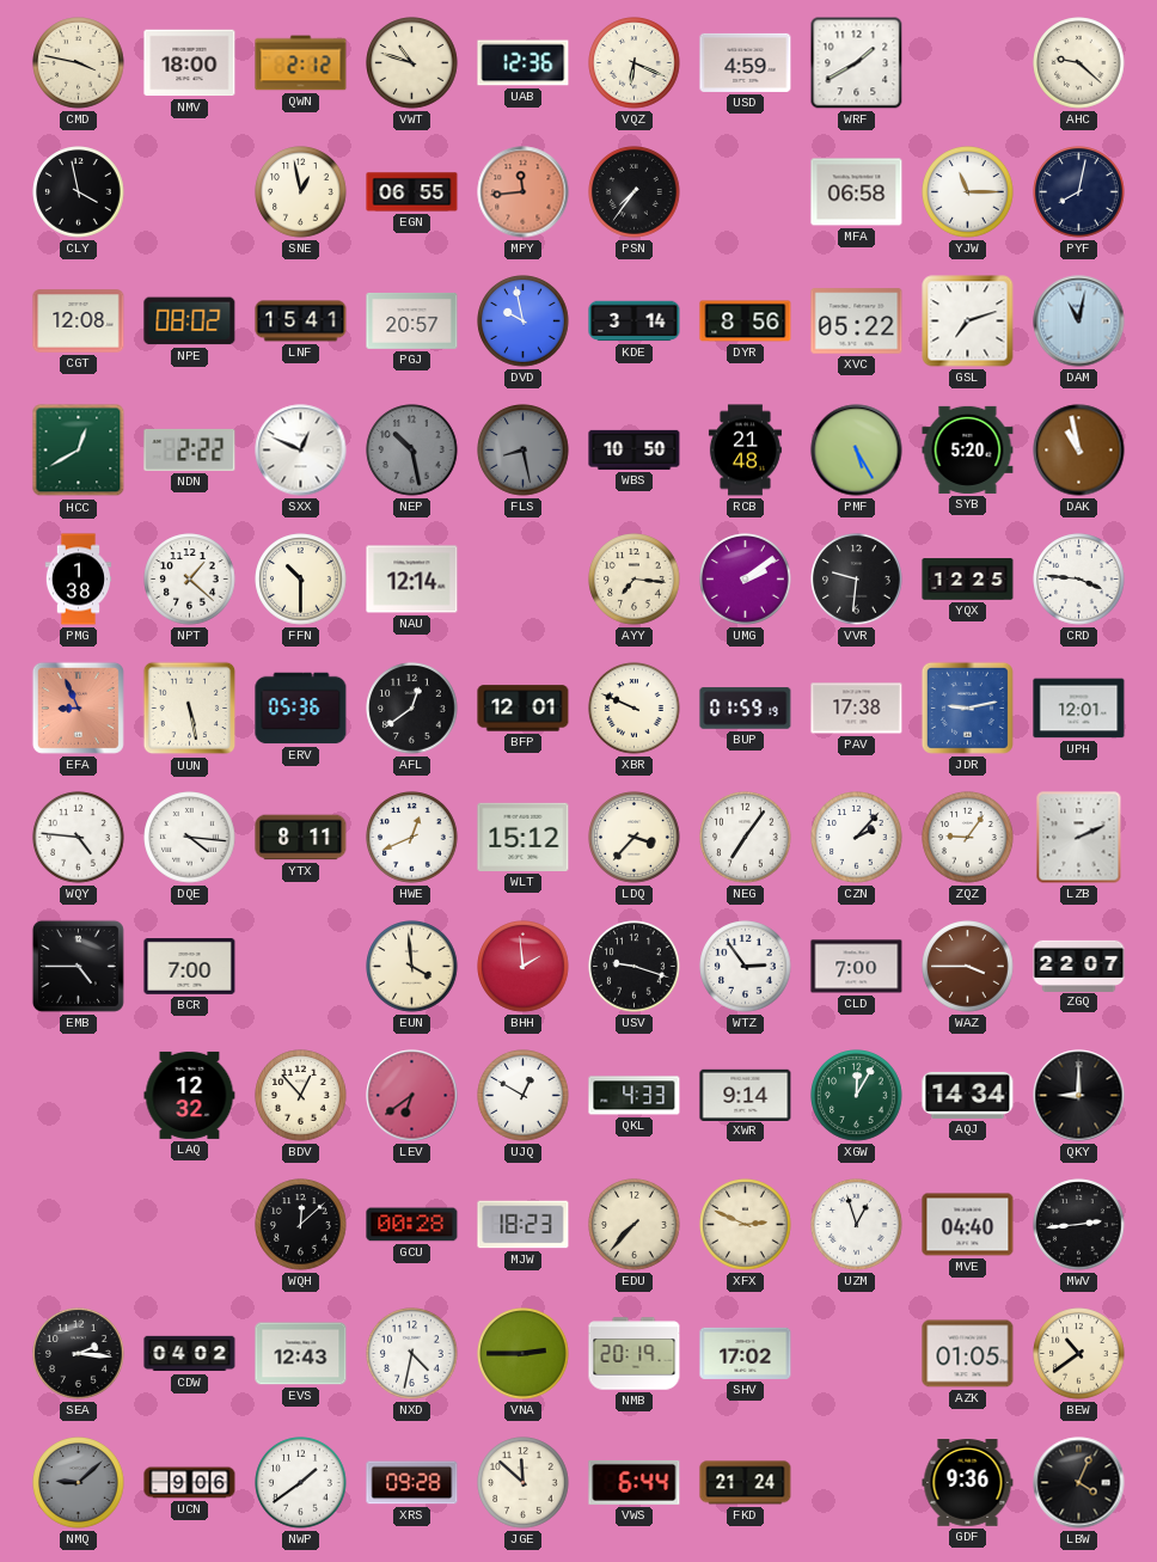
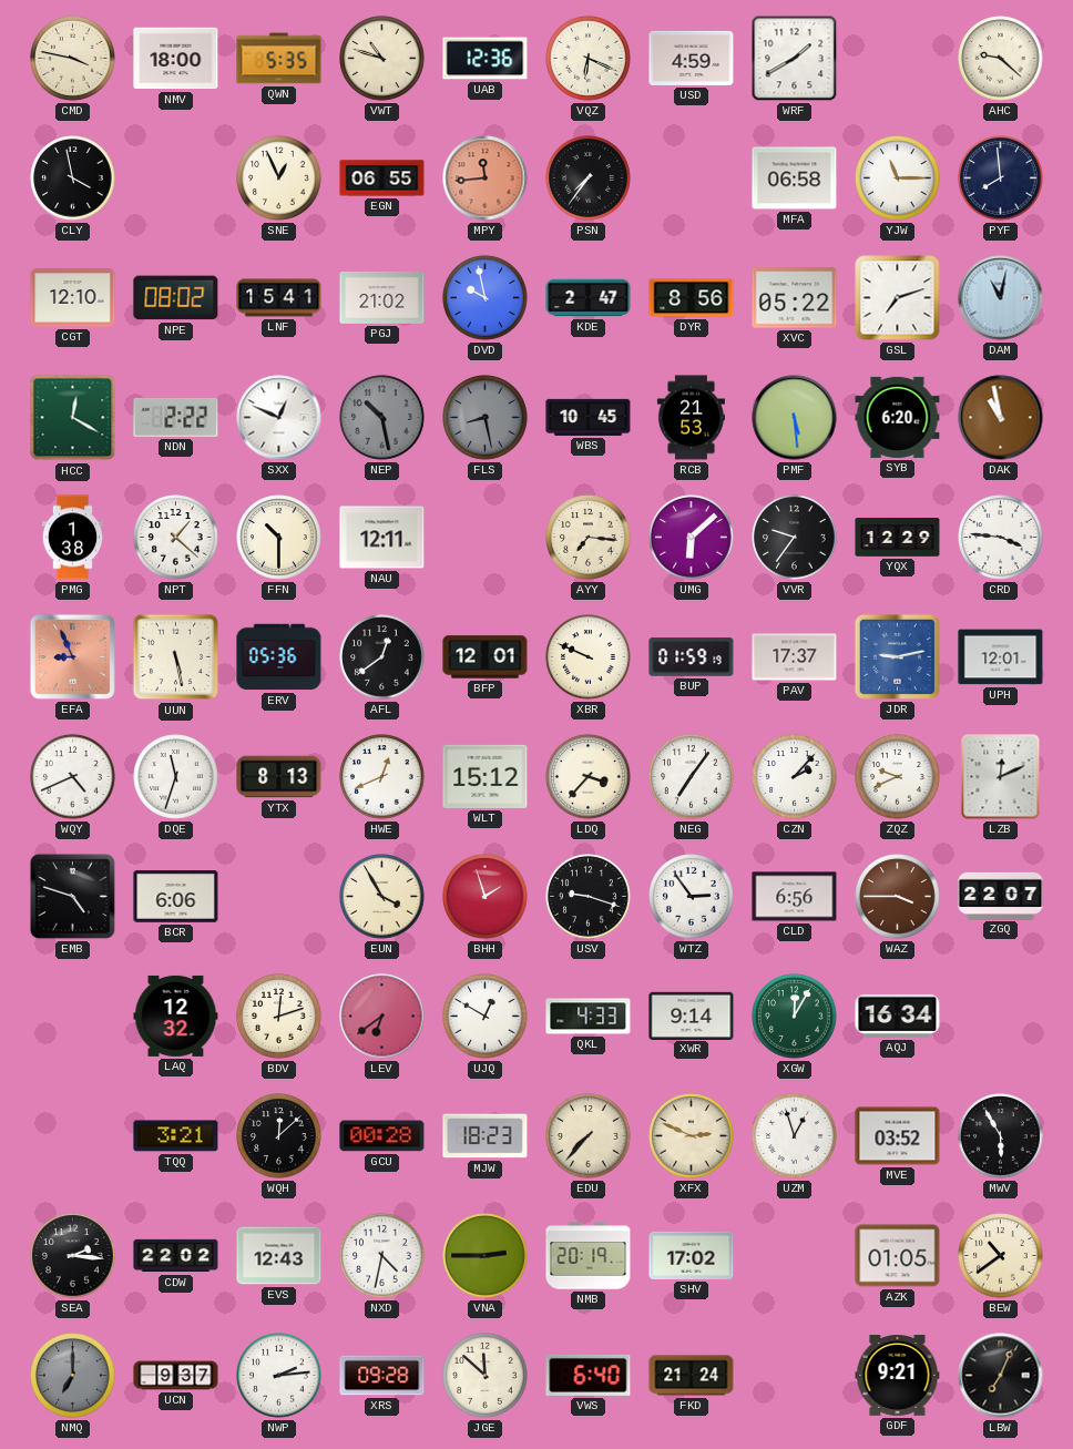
QWN: 2:12 -> 5:35 (279, 59)
SNE: 12:58 -> 12:56 (279, 178)
PYF: 8:02 -> 7:59 (1001, 178)
CGT: 12:08 -> 12:10 (73, 298)
PGJ: 20:57 -> 21:02 (382, 297)
KDE: 3:14 -> 2:47 (589, 298)
HCC: 12:40 -> 12:20 (73, 418)
WBS: 10:50 -> 10:45 (589, 417)
RCB: 21:48 -> 21:53 (691, 418)
PMF: 5:25 -> 5:29 (795, 418)
SYB: 5:20 -> 6:20 (898, 417)
NAU: 12:14 -> 12:11 (382, 538)
UMG: 2:09 -> 6:08 (692, 538)
VVR: 9:31 -> 9:36 (795, 538)
YQX: 12:25 -> 12:29 (898, 538)
PAV: 17:38 -> 17:37 (795, 657)
WQY: 4:46 -> 4:41 (73, 777)
DQE: 4:16 -> 11:33 (176, 777)
YTX: 8:11 -> 8:13 (279, 777)
ZQZ: 9:06 -> 9:41 (898, 777)
LZB: 2:11 -> 12:11 (1001, 777)
EMB: 4:45 -> 4:48 (72, 896)
BCR: 7:00 -> 6:06 (176, 897)
EUN: 3:59 -> 3:55 (382, 897)
BHH: 1:59 -> 1:57 (486, 897)
CLD: 7:00 -> 6:56 (795, 897)
BDV: 12:53 -> 12:12 (279, 1017)
AQJ: 14:34 -> 16:34 (898, 1016)
QKY: 9:00 -> none (1079, 1096)
TQQ: none -> 3:21 (176, 1136)
MVE: 04:40 -> 03:52 (898, 1136)
MWV: 2:44 -> 5:55 (1001, 1136)
CDW: 04:02 -> 22:02 (176, 1256)
NMQ: 9:08 -> 7:00 (73, 1376)
UCN: 9:06 -> 9:37 (176, 1376)
NWP: 1:39 -> 2:14 (279, 1376)
VWS: 6:44 -> 6:40 (589, 1375)
GDF: 9:36 -> 9:21 (898, 1376)
LBW: 4:04 -> 7:04 (1001, 1376)
